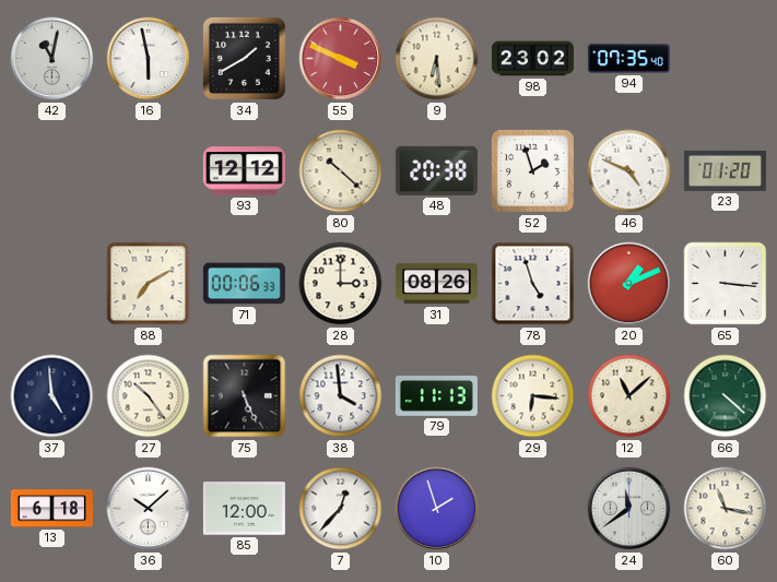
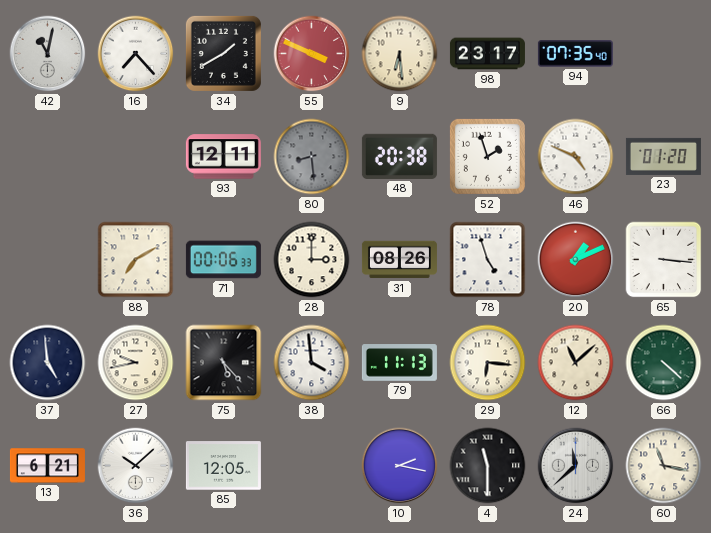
16: 5:58 -> 7:23 (136, 54)
98: 23:02 -> 23:17 (487, 54)
93: 12:12 -> 12:11 (223, 157)
80: 10:22 -> 8:29 (312, 157)
80 dial: cream -> grey (312, 157)
27: 10:24 -> 9:43 (136, 363)
75: 5:26 -> 5:23 (224, 363)
13: 6:18 -> 6:21 (47, 466)
85: 12:00 -> 12:05 (223, 466)
7: 12:37 -> none (341, 509)
10: 1:57 -> 2:17 (400, 466)
4: none -> 11:30 (488, 466)
24: 11:39 -> 11:38 (576, 466)
